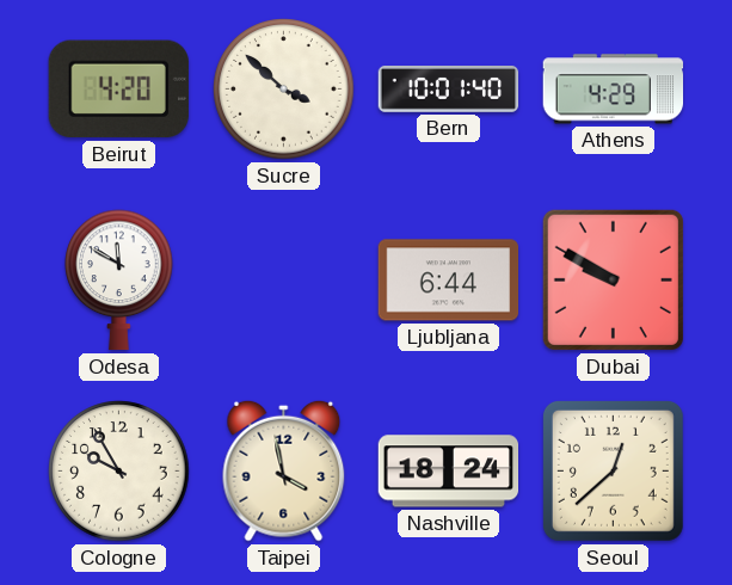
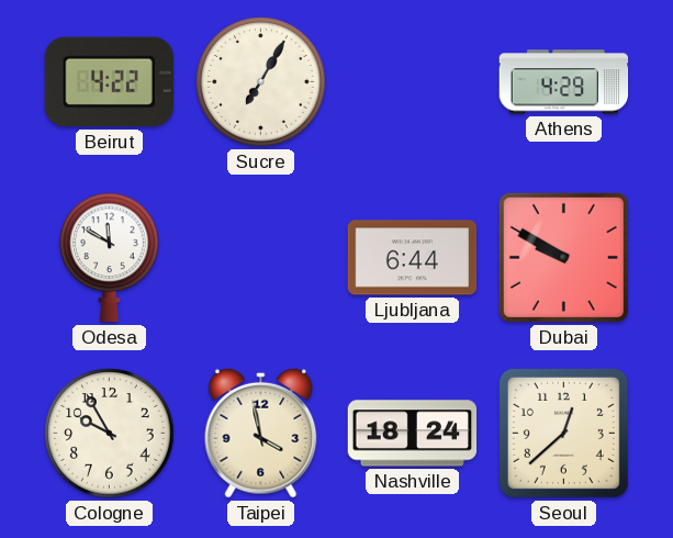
Beirut: 4:20 -> 4:22 (109, 82)
Sucre: 3:52 -> 7:05 (261, 82)
Bern: 10:01 -> none (449, 90)
